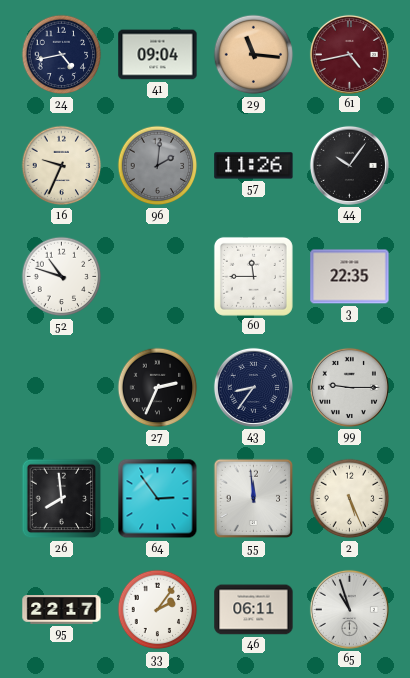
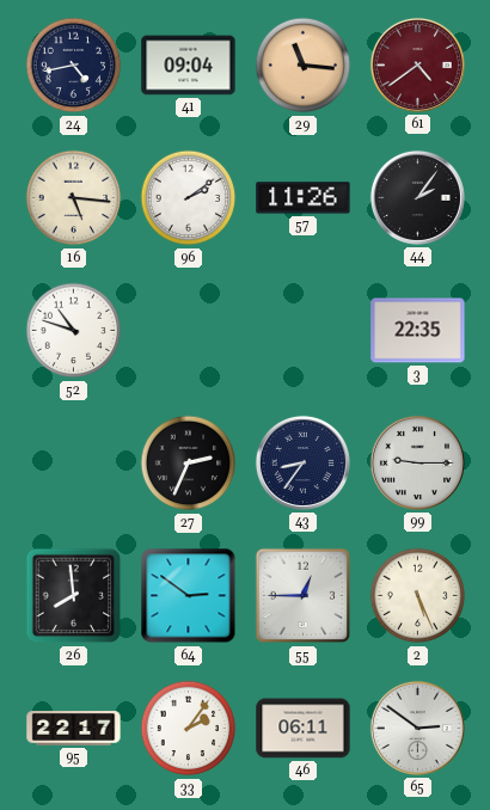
61: 4:43 -> 4:39 (417, 65)
16: 9:34 -> 5:16 (74, 198)
96: 2:01 -> 2:09 (189, 198)
96 dial: grey -> white (189, 198)
44: 10:06 -> 2:06 (417, 197)
60: 11:45 -> none (253, 276)
64: 2:54 -> 2:51 (189, 596)
55: 11:59 -> 12:45 (304, 596)
65: 10:57 -> 2:51 (417, 728)
